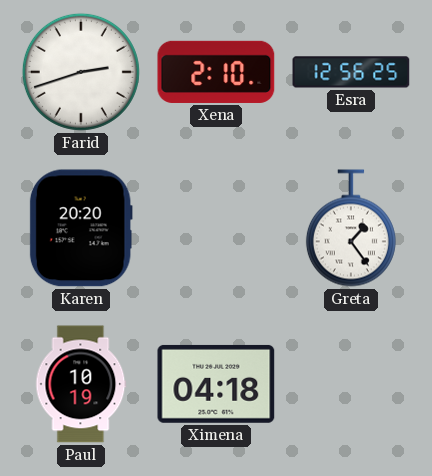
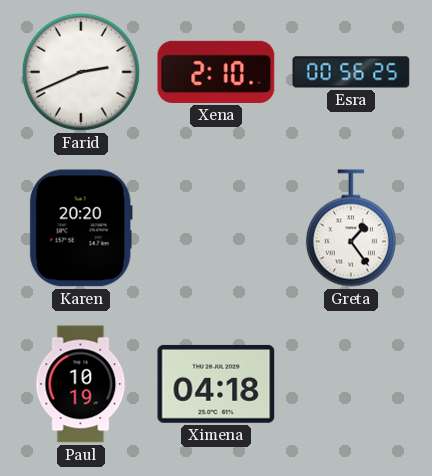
Farid: 2:42 -> 2:41 (81, 72)
Esra: 12:56 -> 00:56 (351, 72)
